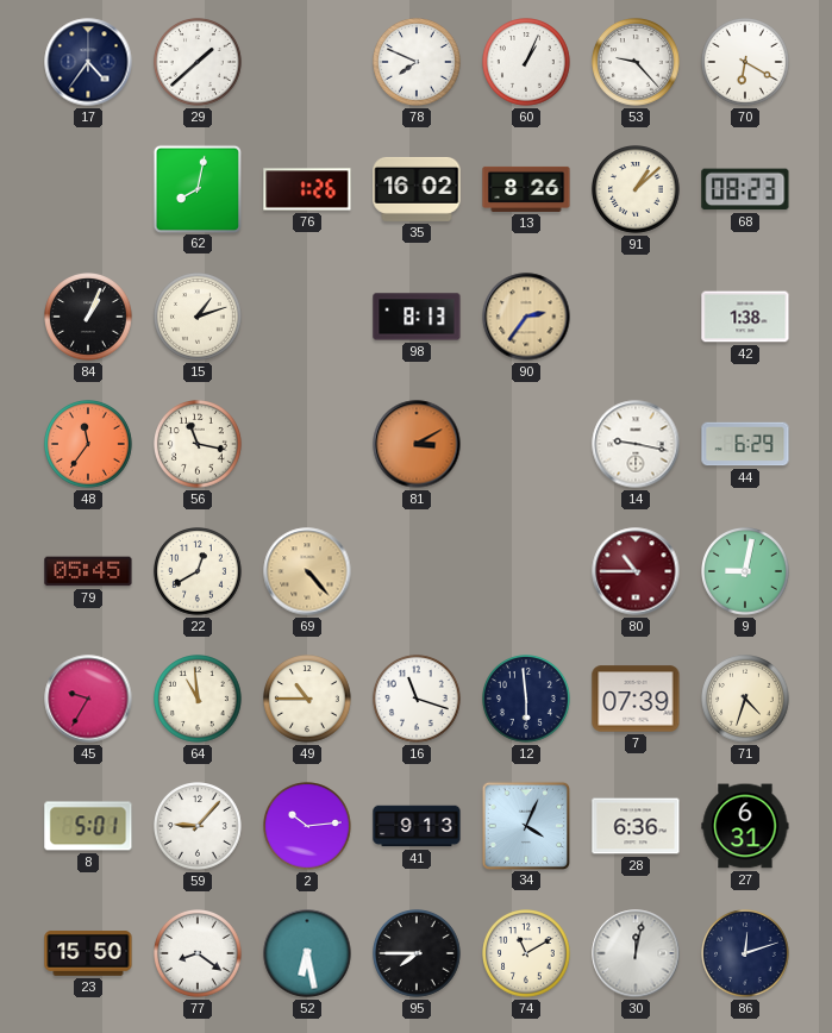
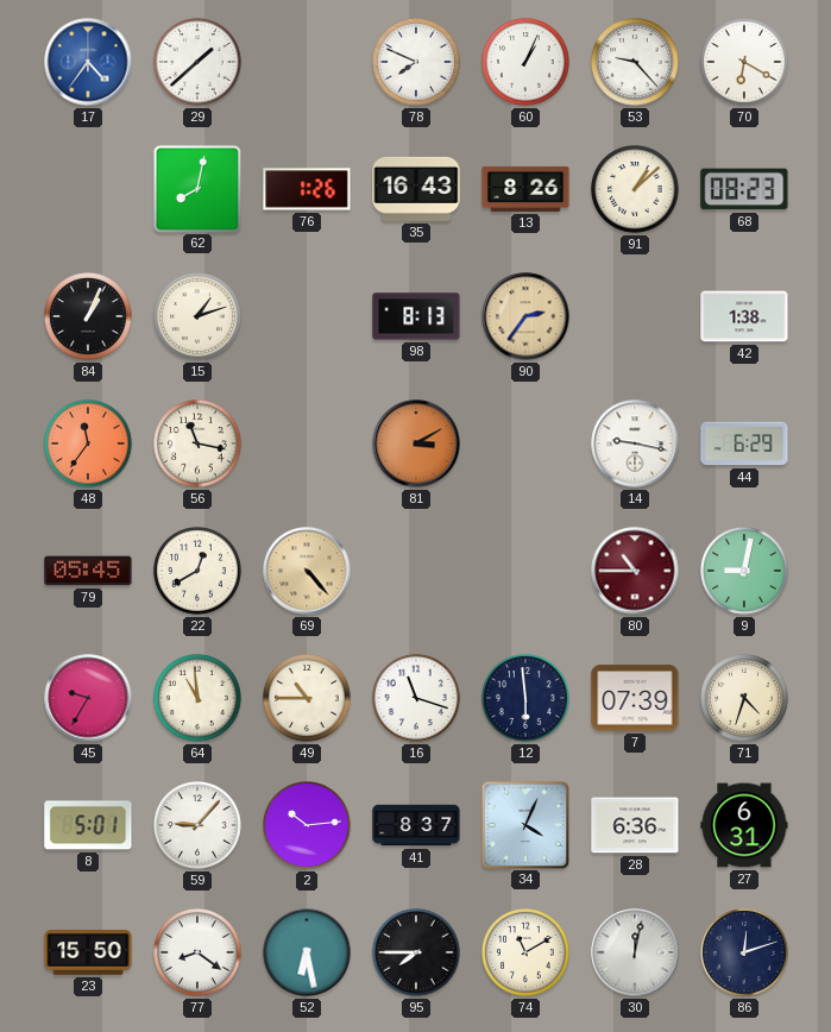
17 dial: navy -> blue (88, 62)
35: 16:02 -> 16:43 (416, 189)
41: 9:13 -> 8:37 (416, 825)
